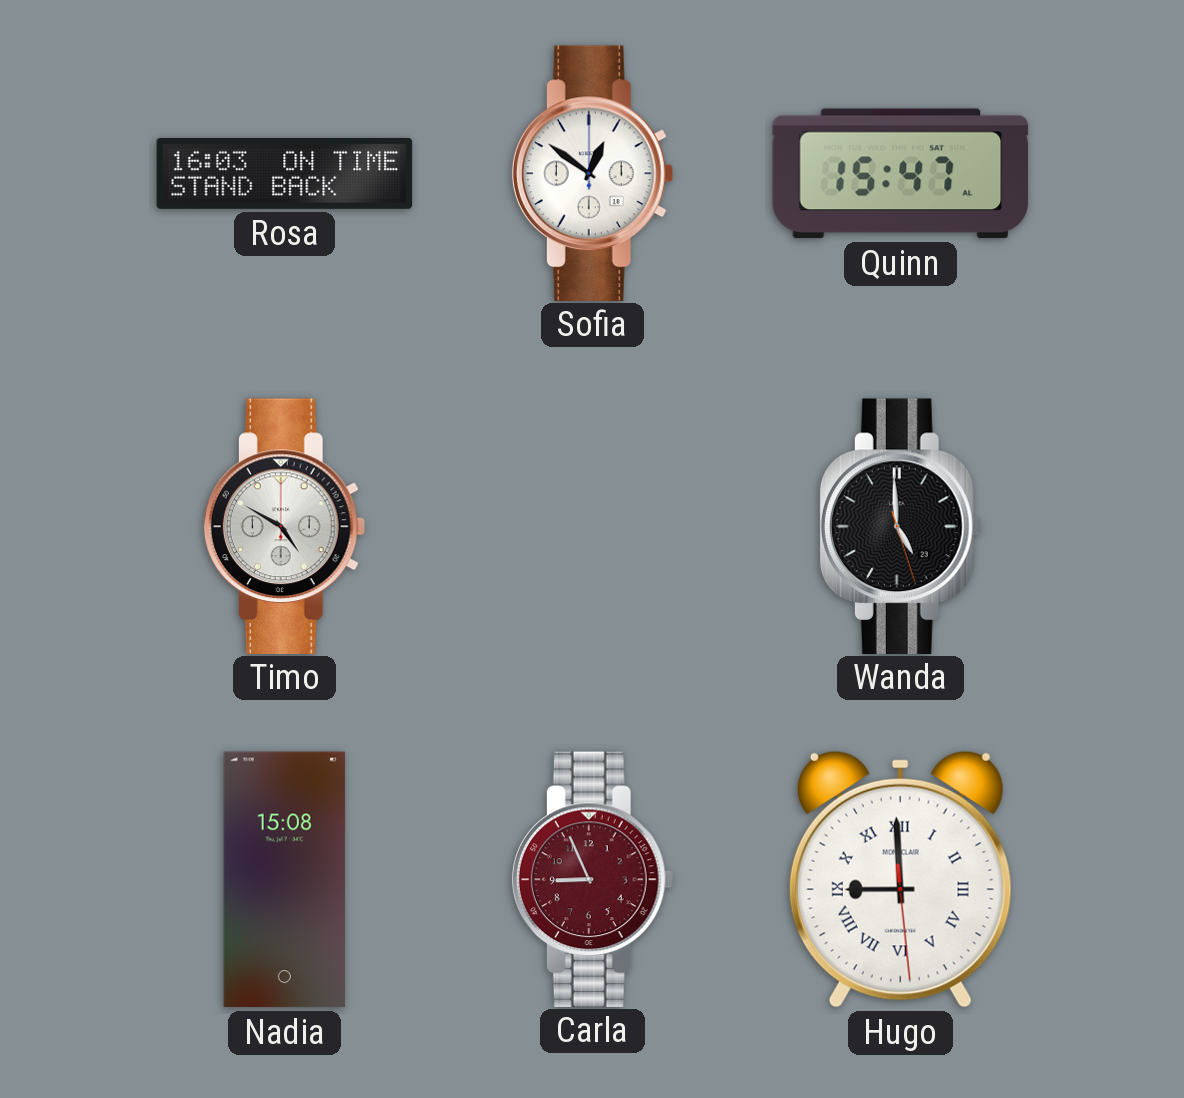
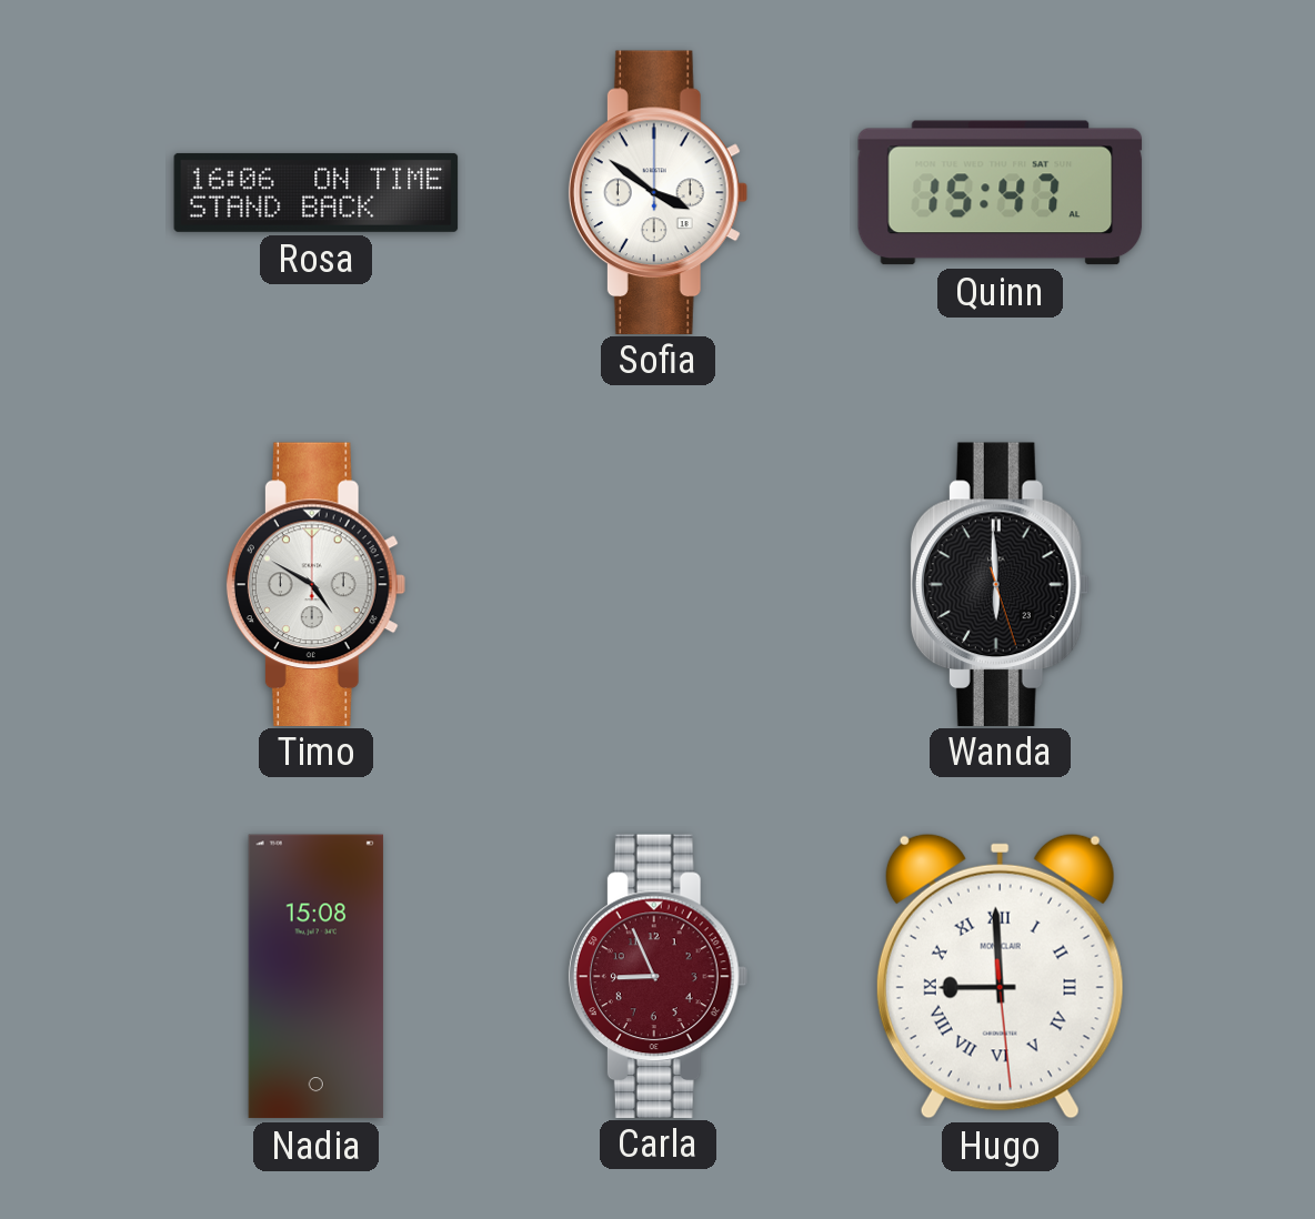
Rosa: 16:03 -> 16:06 (317, 192)
Sofia: 12:51 -> 3:51 (657, 192)
Wanda: 4:59 -> 5:59 (1000, 584)
